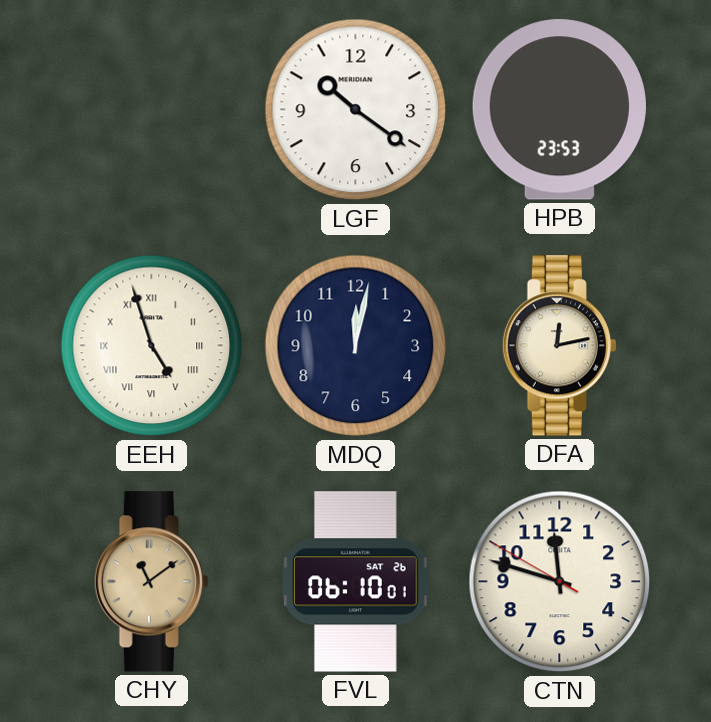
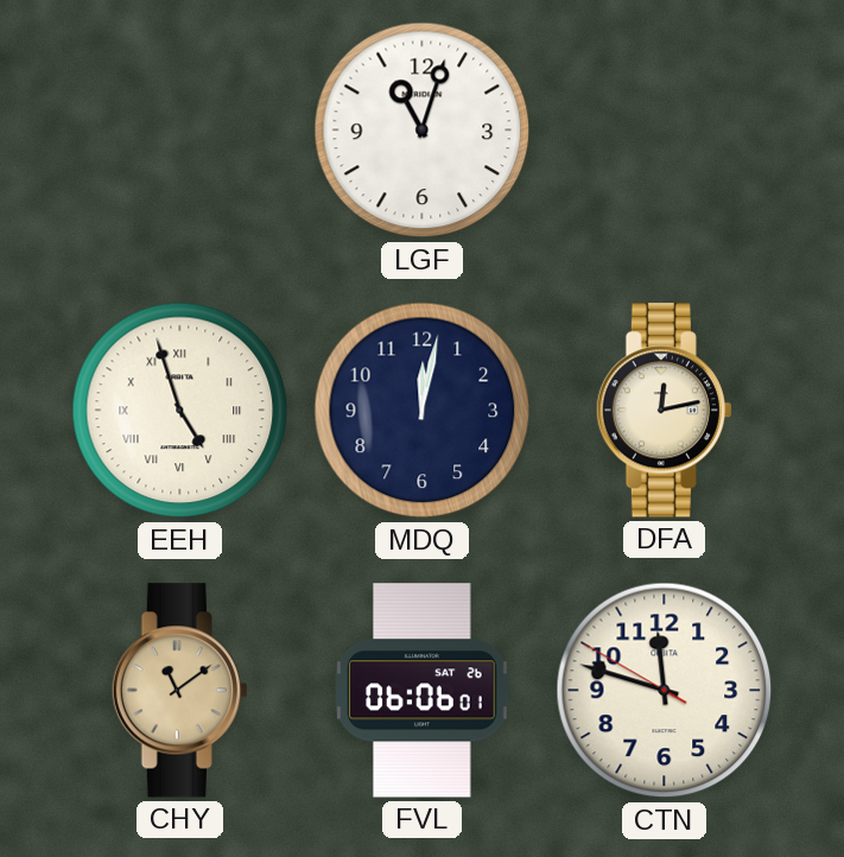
LGF: 10:21 -> 11:03 (423, 131)
HPB: 23:53 -> none (559, 110)
FVL: 06:10 -> 06:06 (423, 691)
